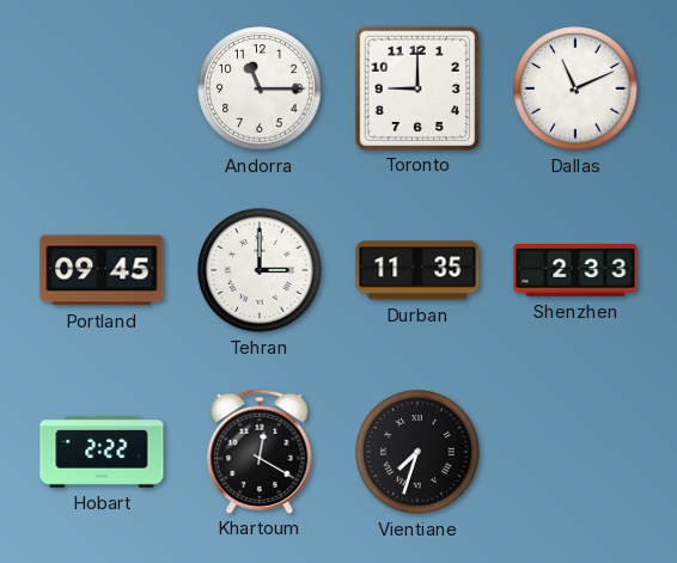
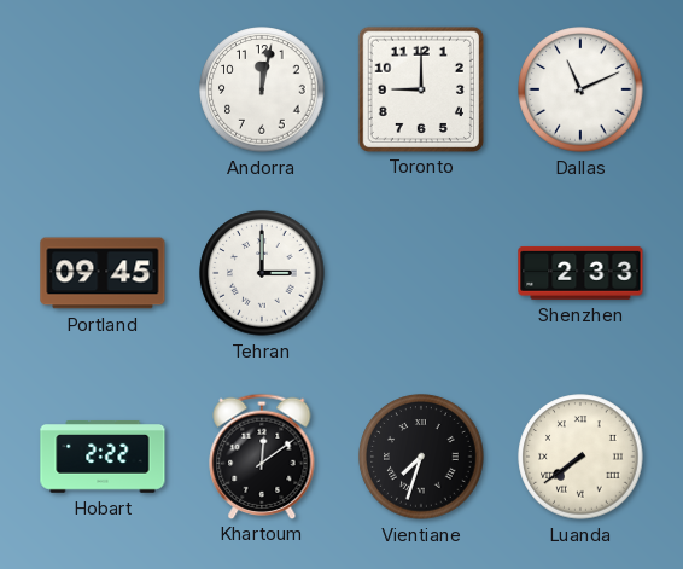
Andorra: 11:15 -> 12:02 (262, 89)
Durban: 11:35 -> none (417, 270)
Khartoum: 12:20 -> 12:09 (262, 455)
Luanda: none -> 7:39 (580, 457)
